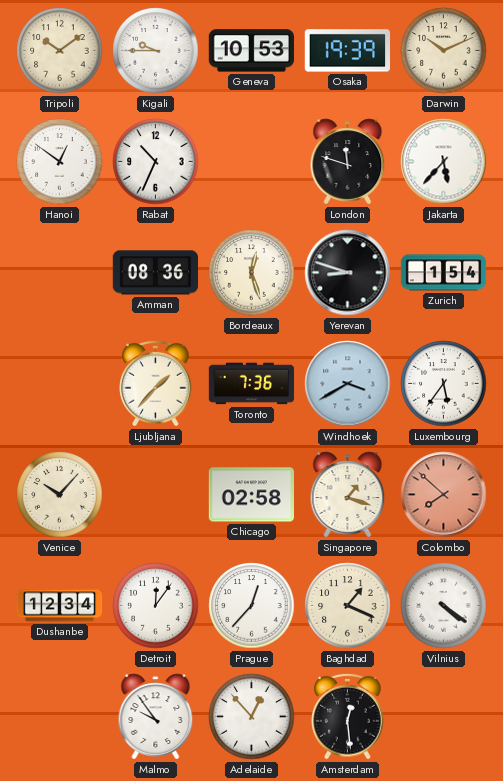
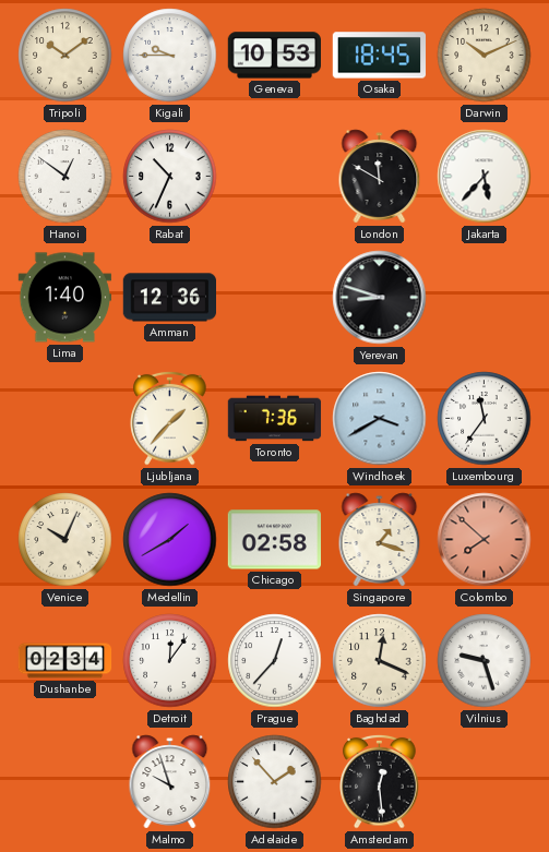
Osaka: 19:39 -> 18:45 (380, 56)
London: 11:48 -> 11:50 (380, 177)
Lima: none -> 1:40 (65, 298)
Amman: 08:36 -> 12:36 (170, 298)
Bordeaux: 12:27 -> none (252, 273)
Zurich: 1:54 -> none (444, 273)
Luxembourg: 5:36 -> 11:36 (485, 419)
Venice: 10:07 -> 10:04 (65, 540)
Medellin: none -> 1:40 (170, 540)
Dushanbe: 12:34 -> 02:34 (65, 661)
Baghdad: 1:19 -> 12:19 (380, 661)
Vilnius: 4:21 -> 9:27 (485, 661)
Malmo: 9:54 -> 9:57 (170, 782)
Adelaide: 12:53 -> 1:53 (275, 782)
